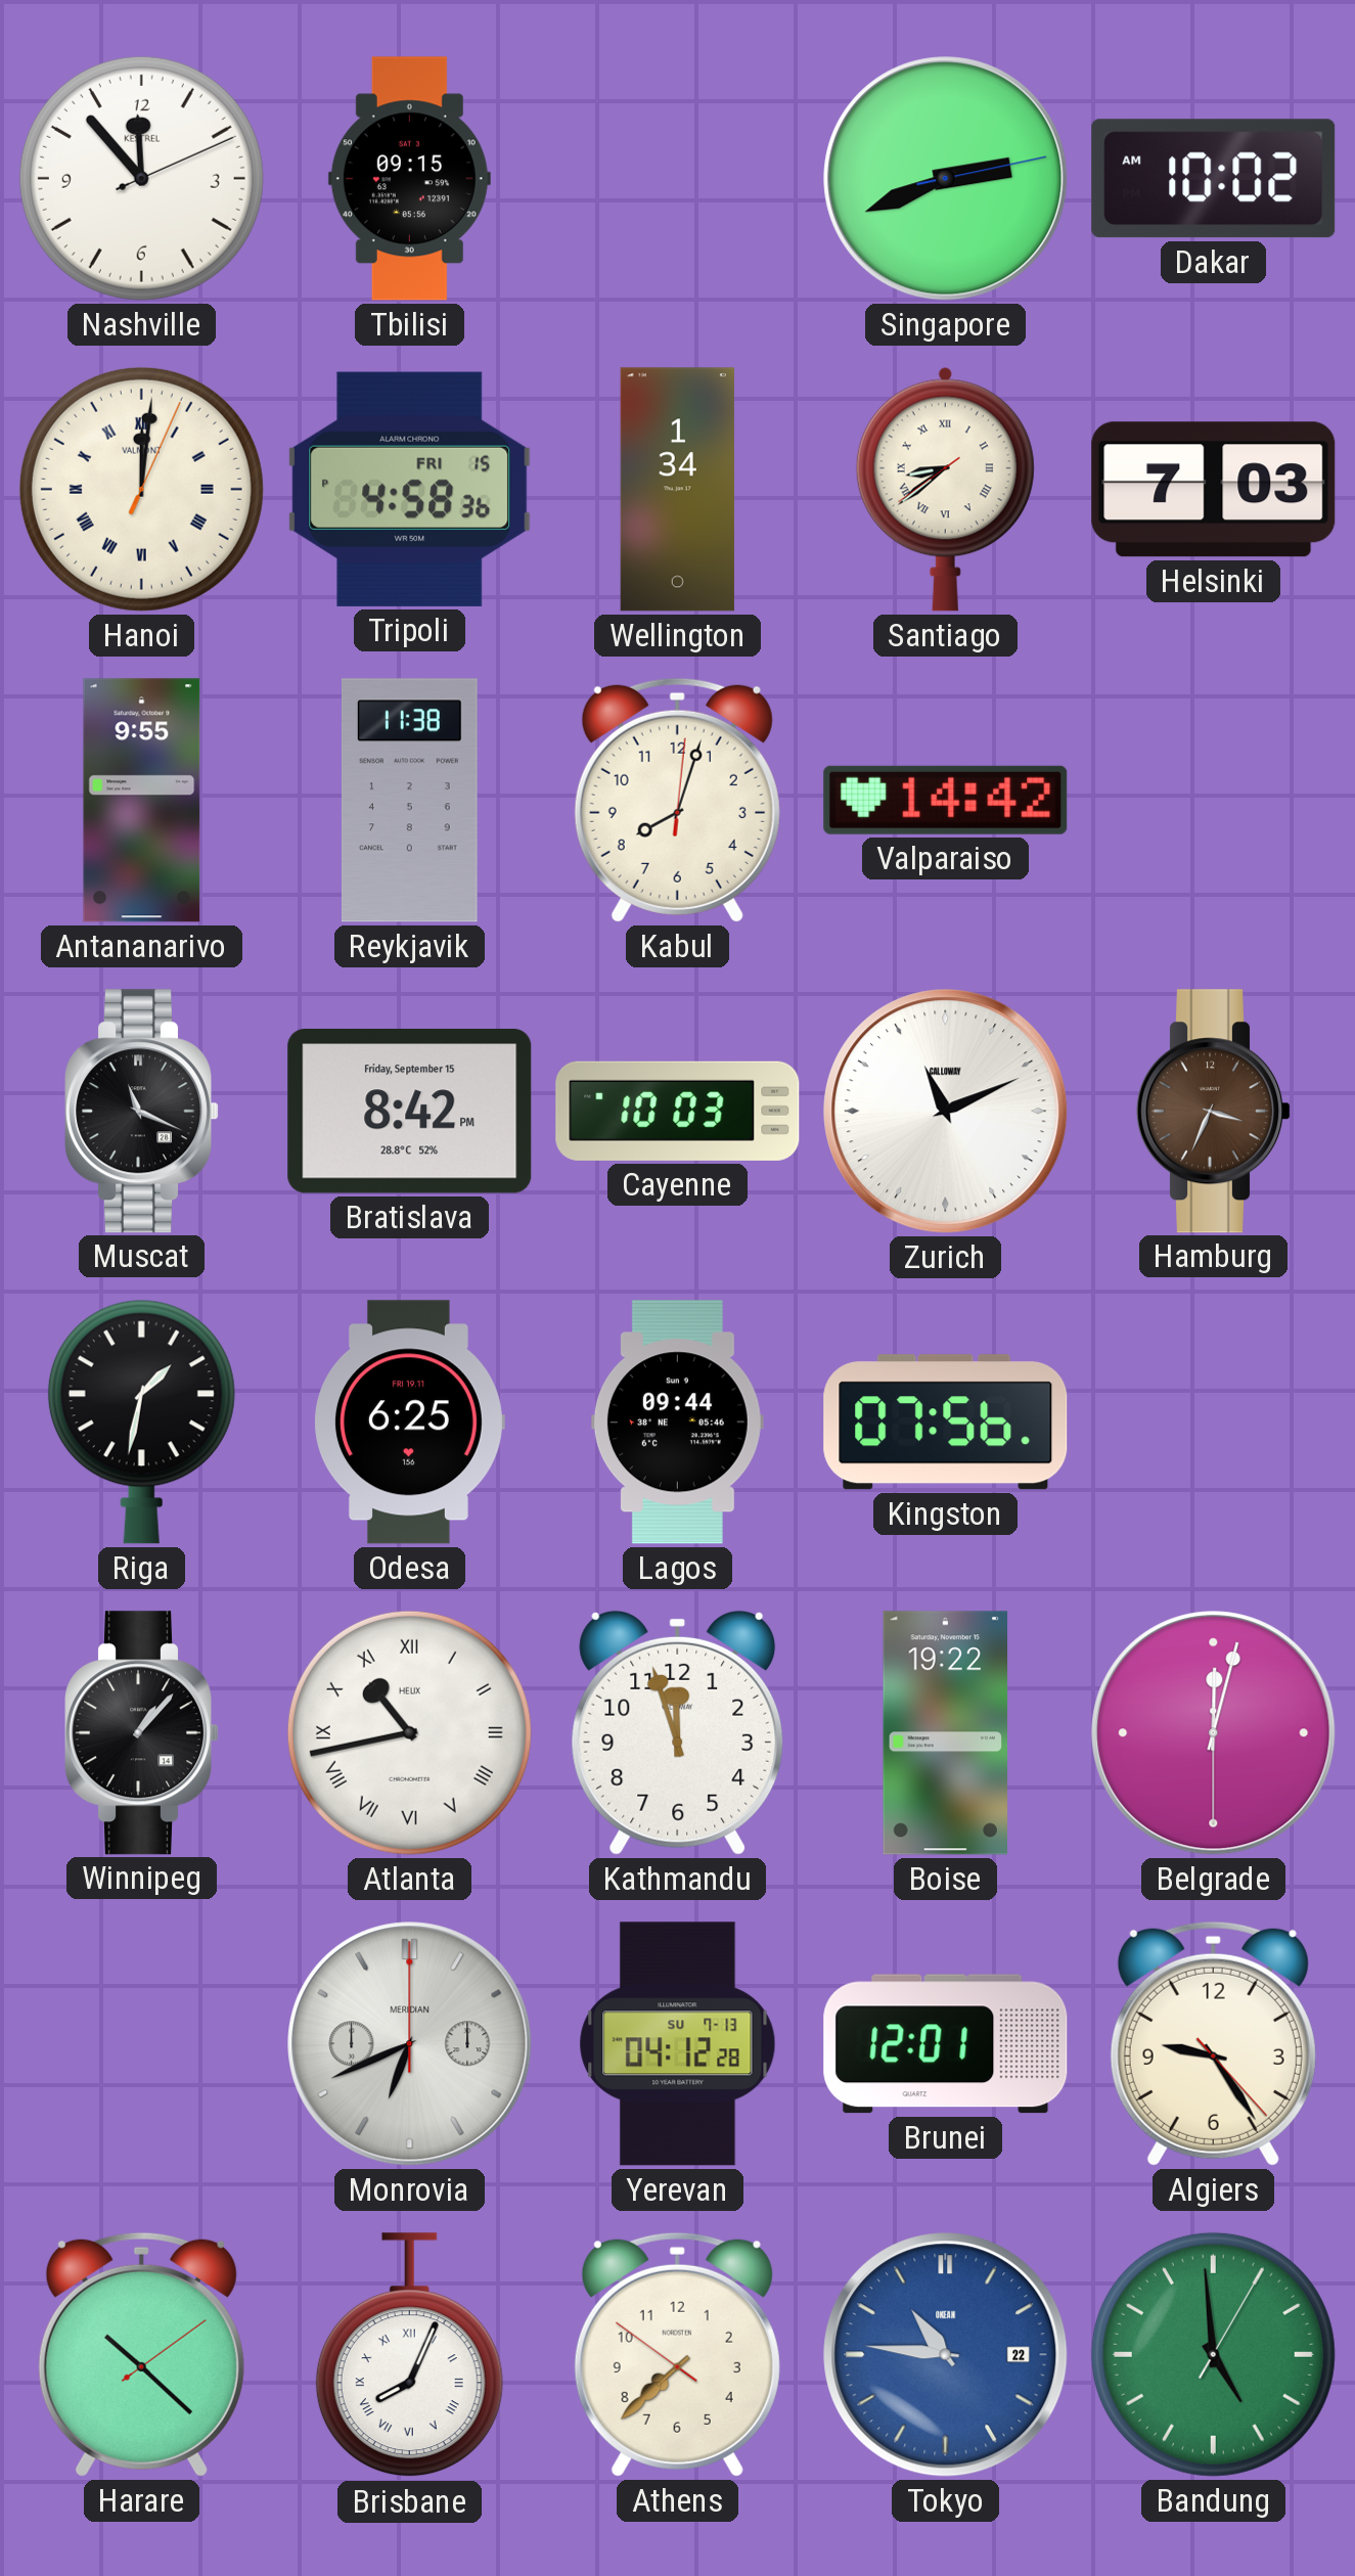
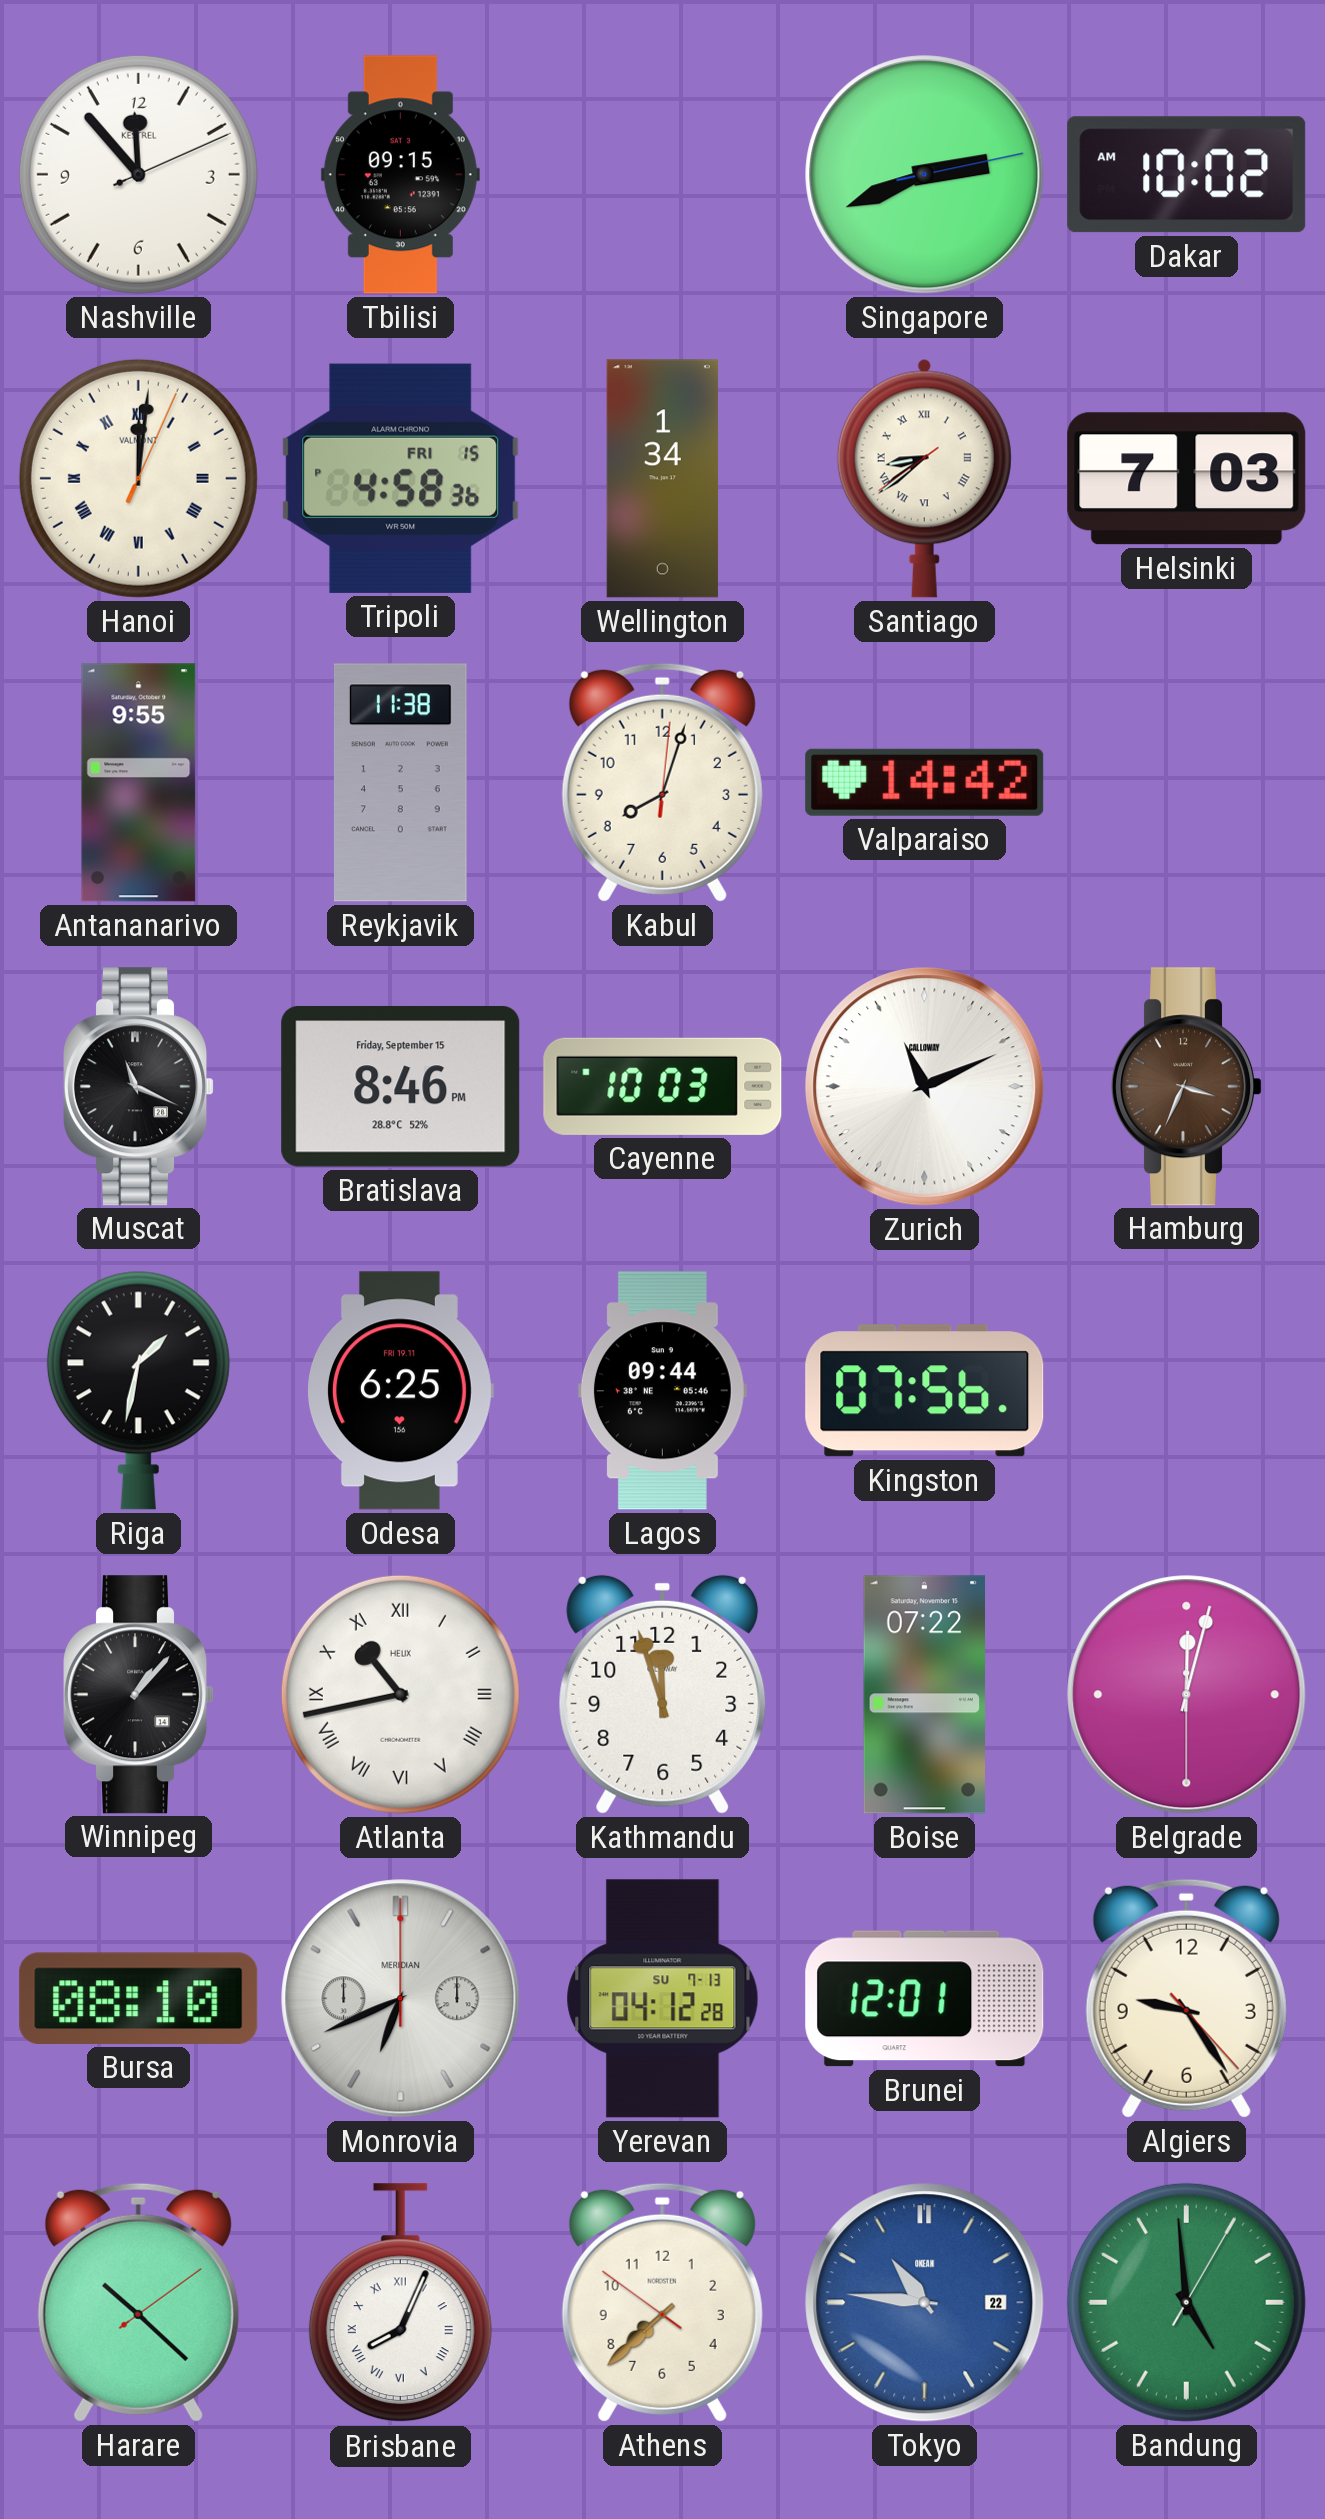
Bratislava: 8:42 -> 8:46 (401, 1086)
Boise: 19:22 -> 07:22 (925, 1695)
Bursa: none -> 08:10 (139, 1998)
